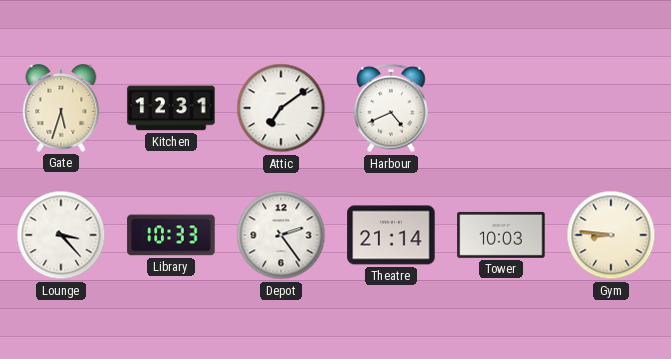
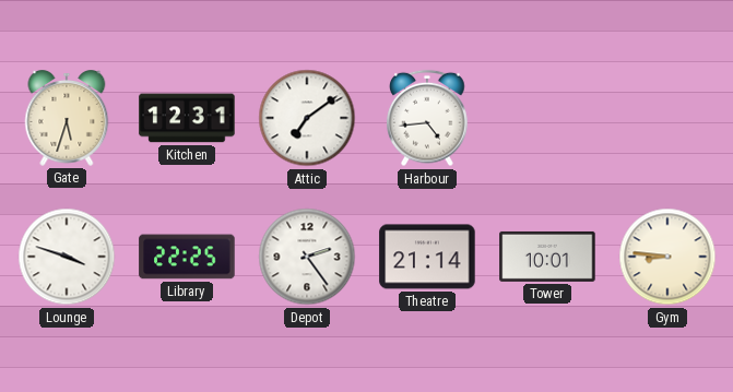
Harbour: 4:41 -> 4:44 (427, 118)
Lounge: 3:23 -> 3:48 (67, 257)
Library: 10:33 -> 22:25 (187, 257)
Tower: 10:03 -> 10:01 (547, 257)
